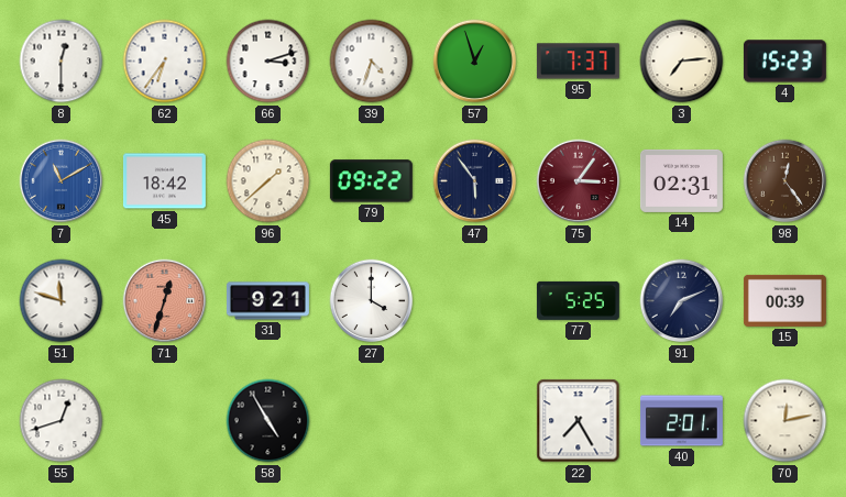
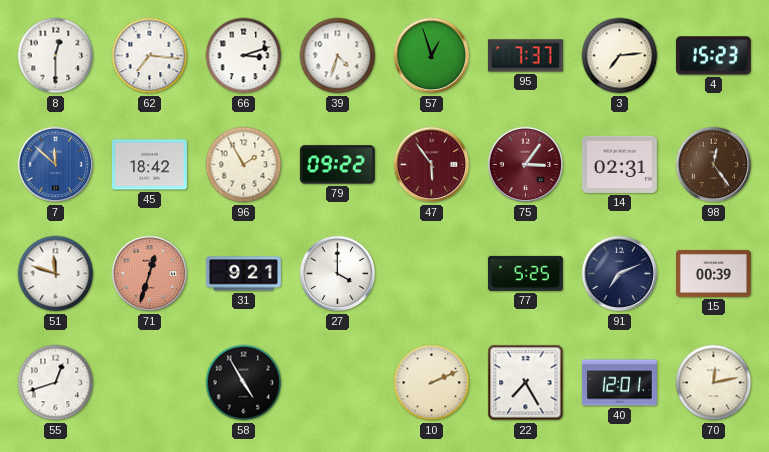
62: 6:36 -> 7:16 (150, 56)
7: 11:10 -> 11:52 (56, 165)
96: 1:38 -> 1:55 (244, 165)
47 dial: navy -> burgundy (432, 165)
10: none -> 2:11 (432, 383)
40: 2:01 -> 12:01 (619, 383)
